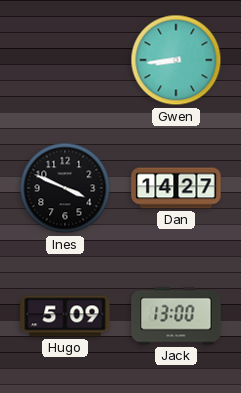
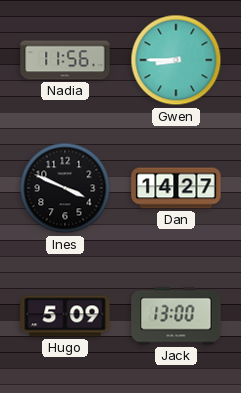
Nadia: none -> 11:56 (65, 60)
Gwen: 8:44 -> 8:45 (176, 60)
